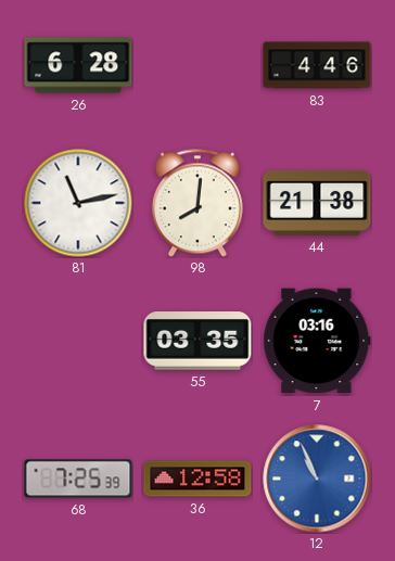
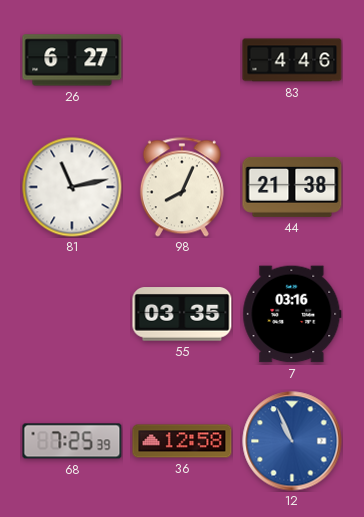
26: 6:28 -> 6:27 (72, 60)
98: 8:01 -> 8:04 (182, 187)
